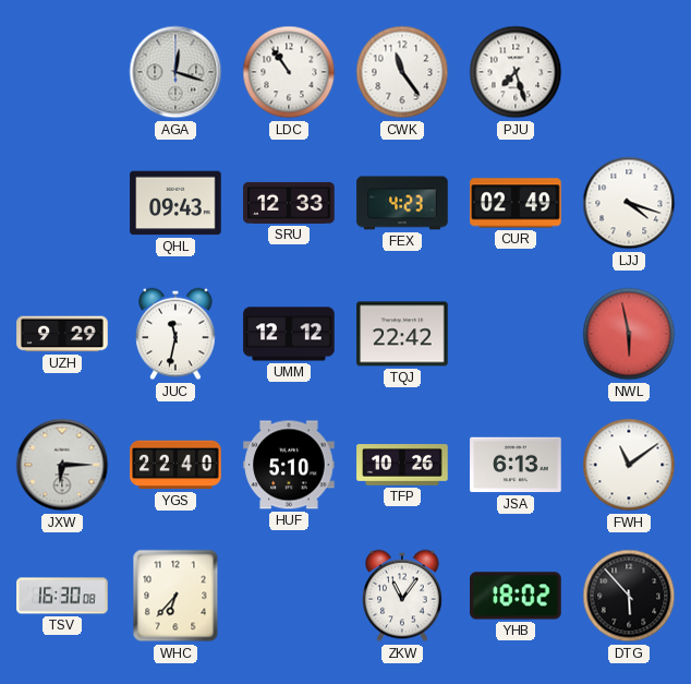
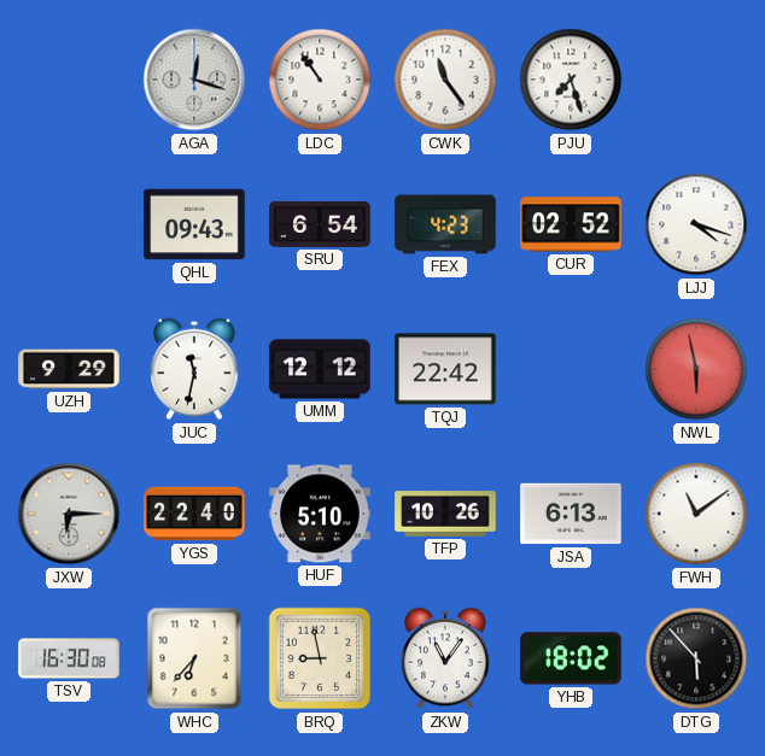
SRU: 12:33 -> 6:54 (320, 224)
CUR: 02:49 -> 02:52 (571, 224)
BRQ: none -> 8:58 (320, 658)
